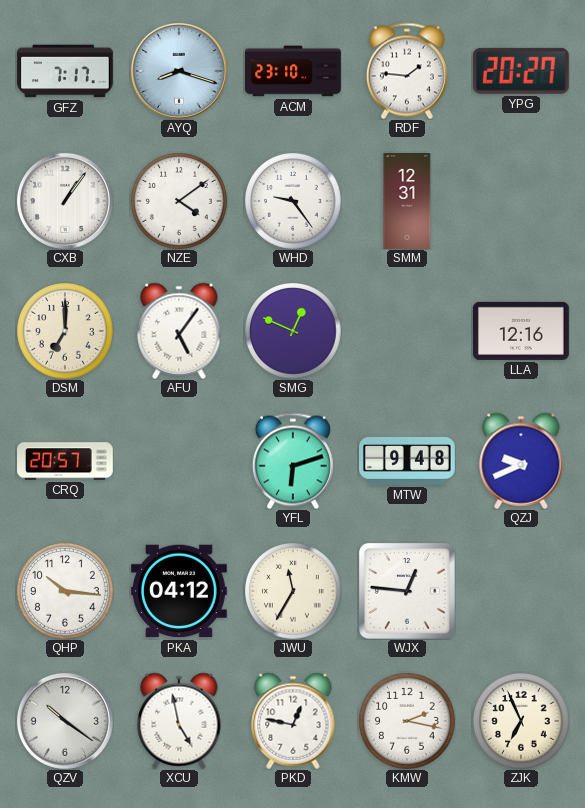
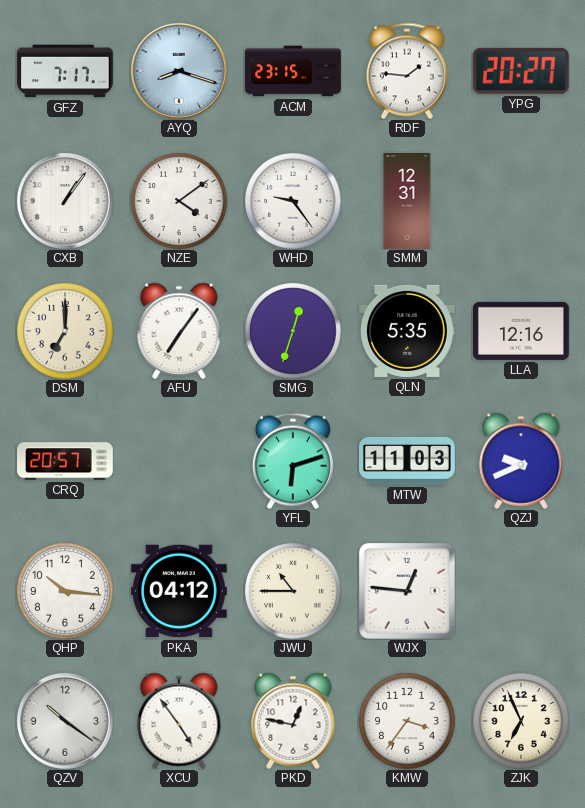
ACM: 23:10 -> 23:15 (294, 71)
AFU: 5:06 -> 7:06 (179, 331)
SMG: 12:49 -> 12:33 (293, 331)
QLN: none -> 5:35 (407, 331)
MTW: 9:48 -> 11:03 (408, 462)
JWU: 11:35 -> 10:45 (293, 591)
XCU: 4:58 -> 4:54 (179, 721)
KMW: 2:17 -> 3:36 (407, 721)
